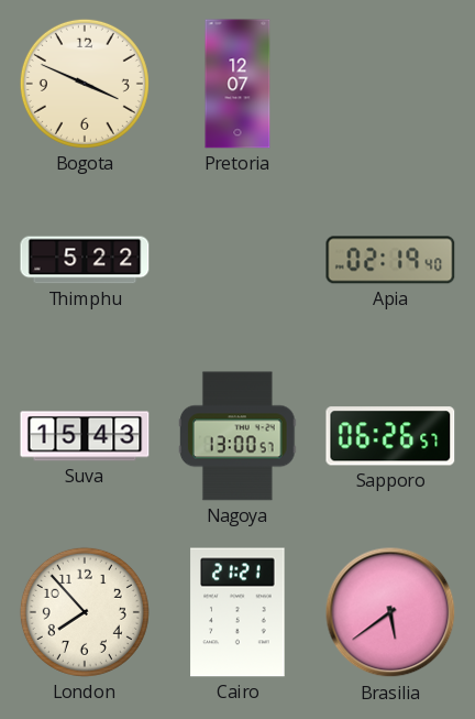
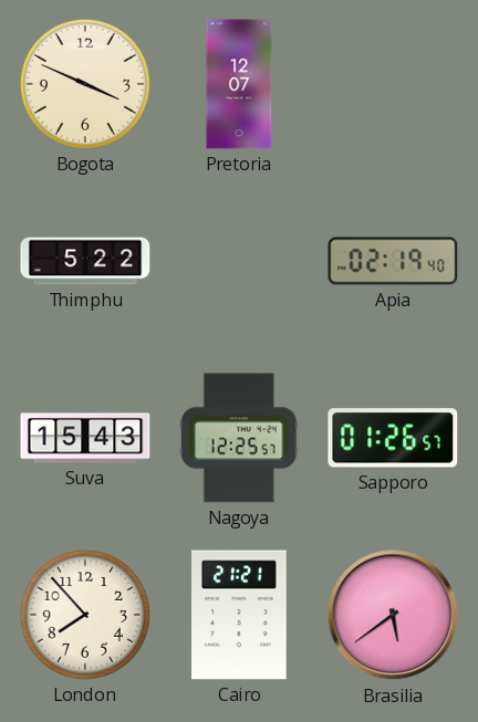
Nagoya: 13:00 -> 12:25 (239, 438)
Sapporo: 06:26 -> 01:26 (393, 438)
